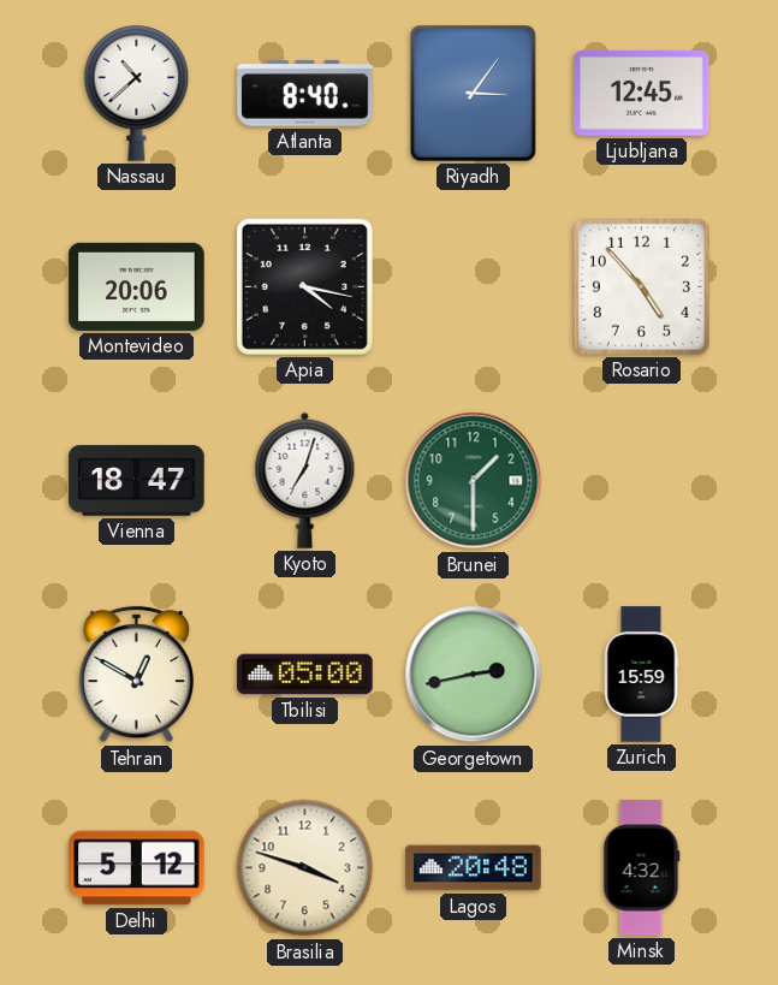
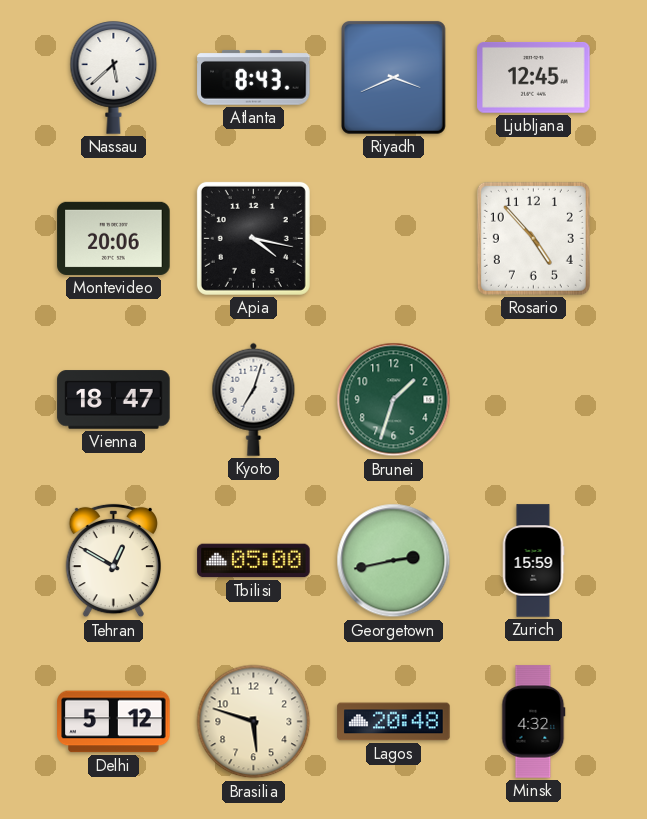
Nassau: 10:38 -> 5:38 (114, 78)
Atlanta: 8:40 -> 8:43 (254, 78)
Riyadh: 3:06 -> 3:41 (393, 77)
Brunei: 1:30 -> 1:33 (394, 400)
Brasilia: 3:48 -> 5:48 (254, 722)
